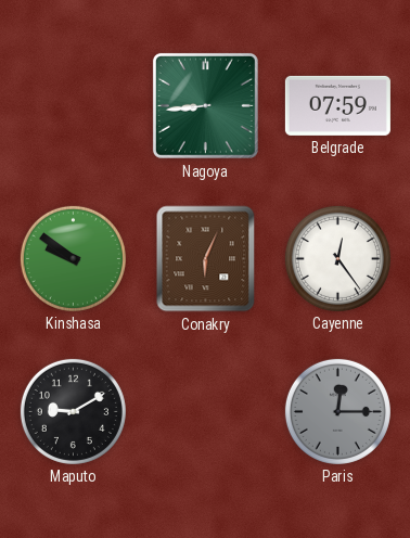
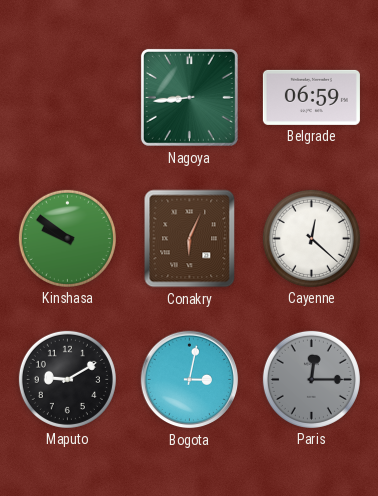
Belgrade: 07:59 -> 06:59 (311, 97)
Cayenne: 12:24 -> 12:22 (311, 238)
Bogota: none -> 3:02 (190, 380)
